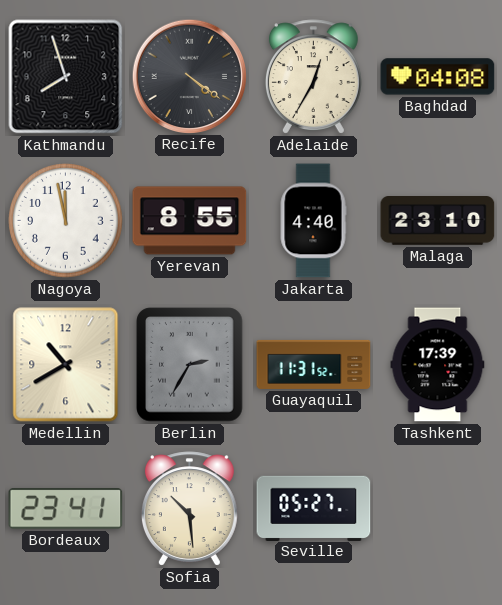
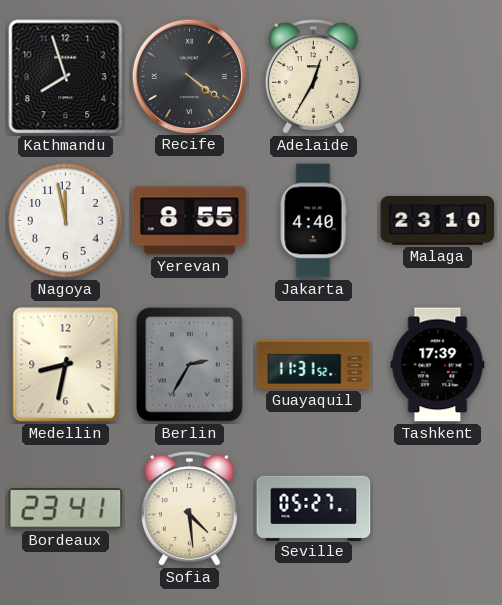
Baghdad: 04:08 -> none (438, 77)
Medellin: 10:40 -> 8:32 (66, 365)
Sofia: 10:29 -> 4:29 (189, 509)
